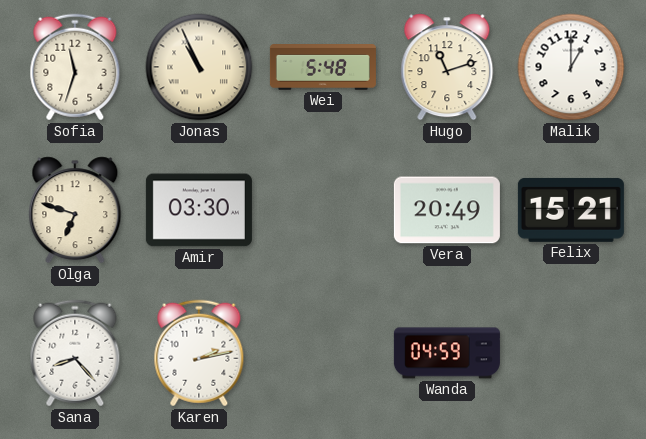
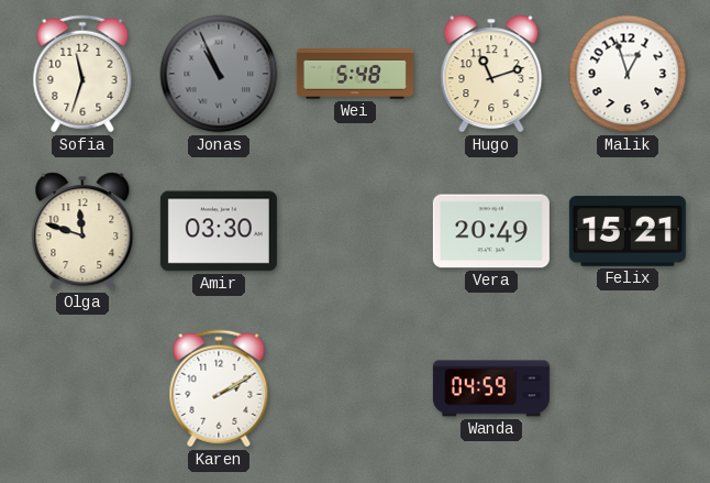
Jonas dial: cream -> grey (219, 74)
Malik: 1:00 -> 12:57 (628, 74)
Olga: 6:48 -> 11:48 (82, 231)
Sana: 8:23 -> none (75, 353)
Karen: 2:13 -> 2:10 (219, 388)
